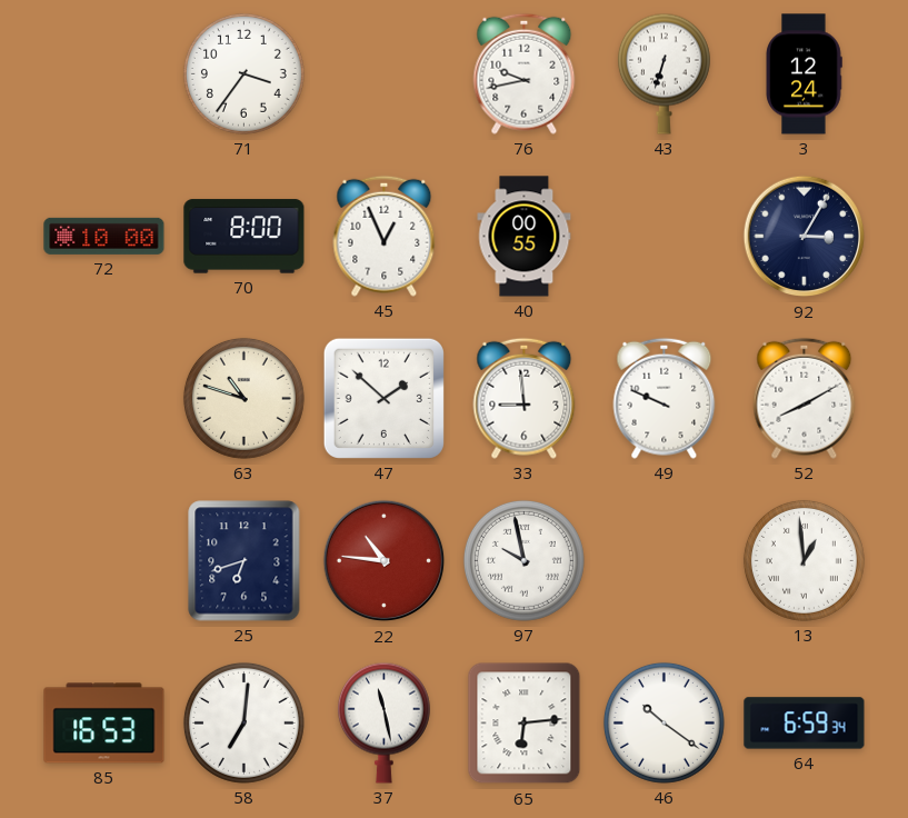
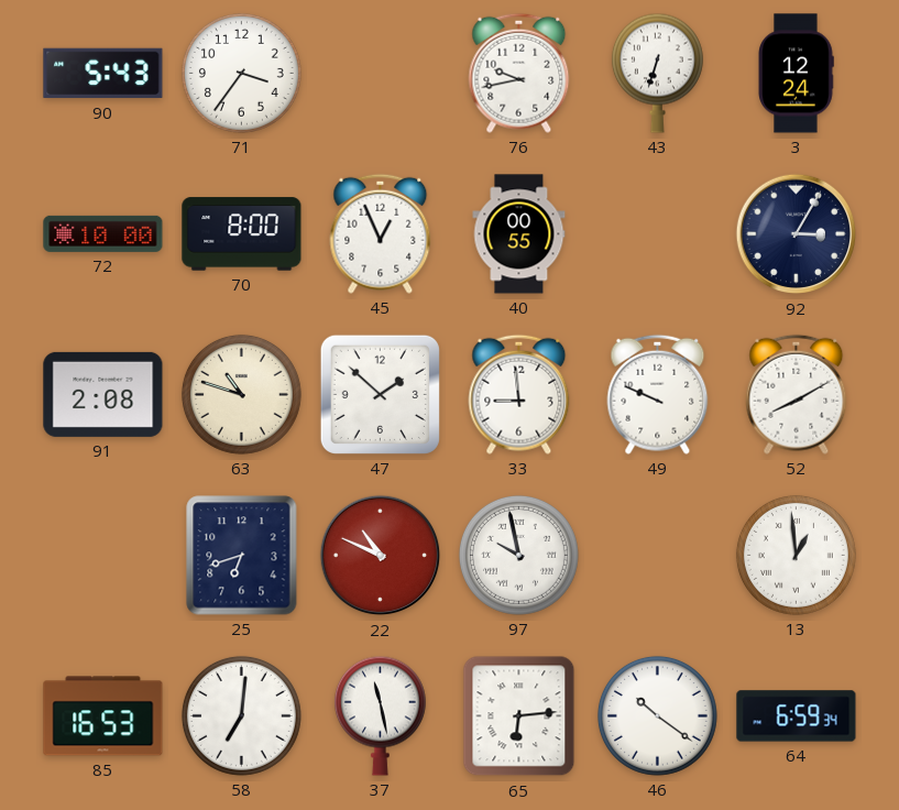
90: none -> 5:43 (103, 74)
91: none -> 2:08 (103, 394)
22: 10:46 -> 10:49 (381, 556)
